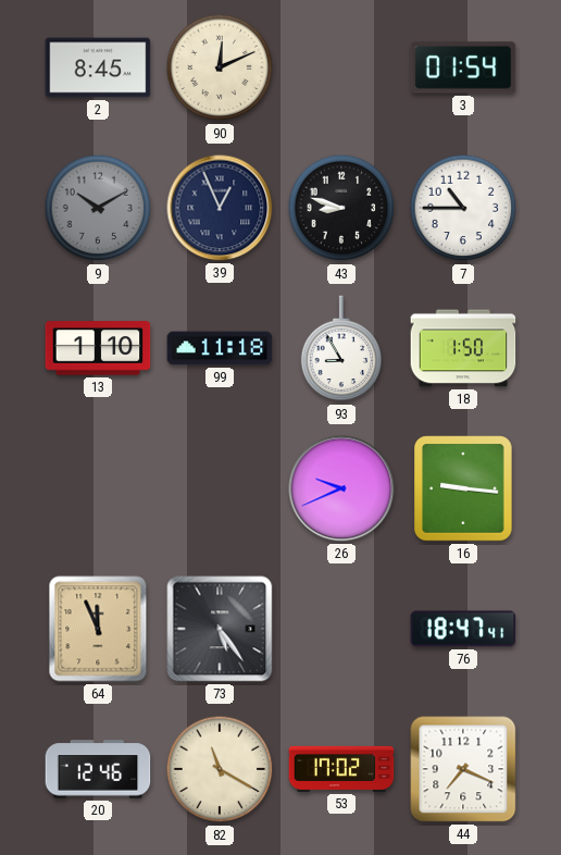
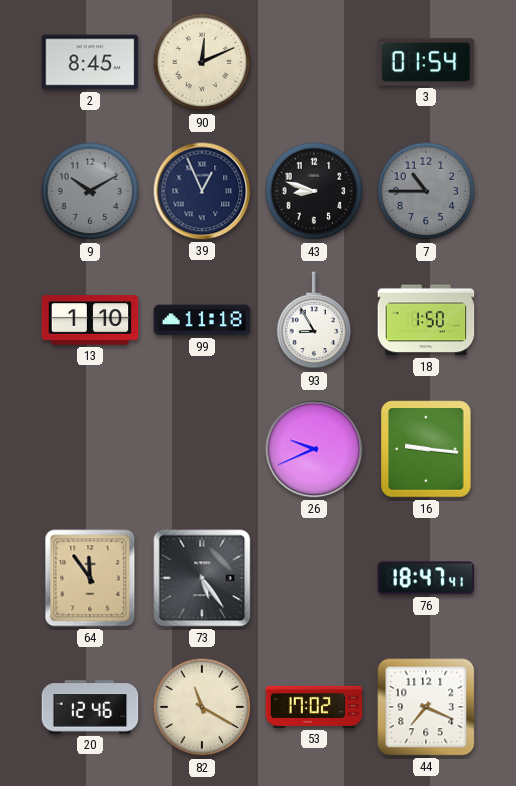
7 dial: white -> grey (426, 191)
64: 11:56 -> 11:54 (90, 578)
